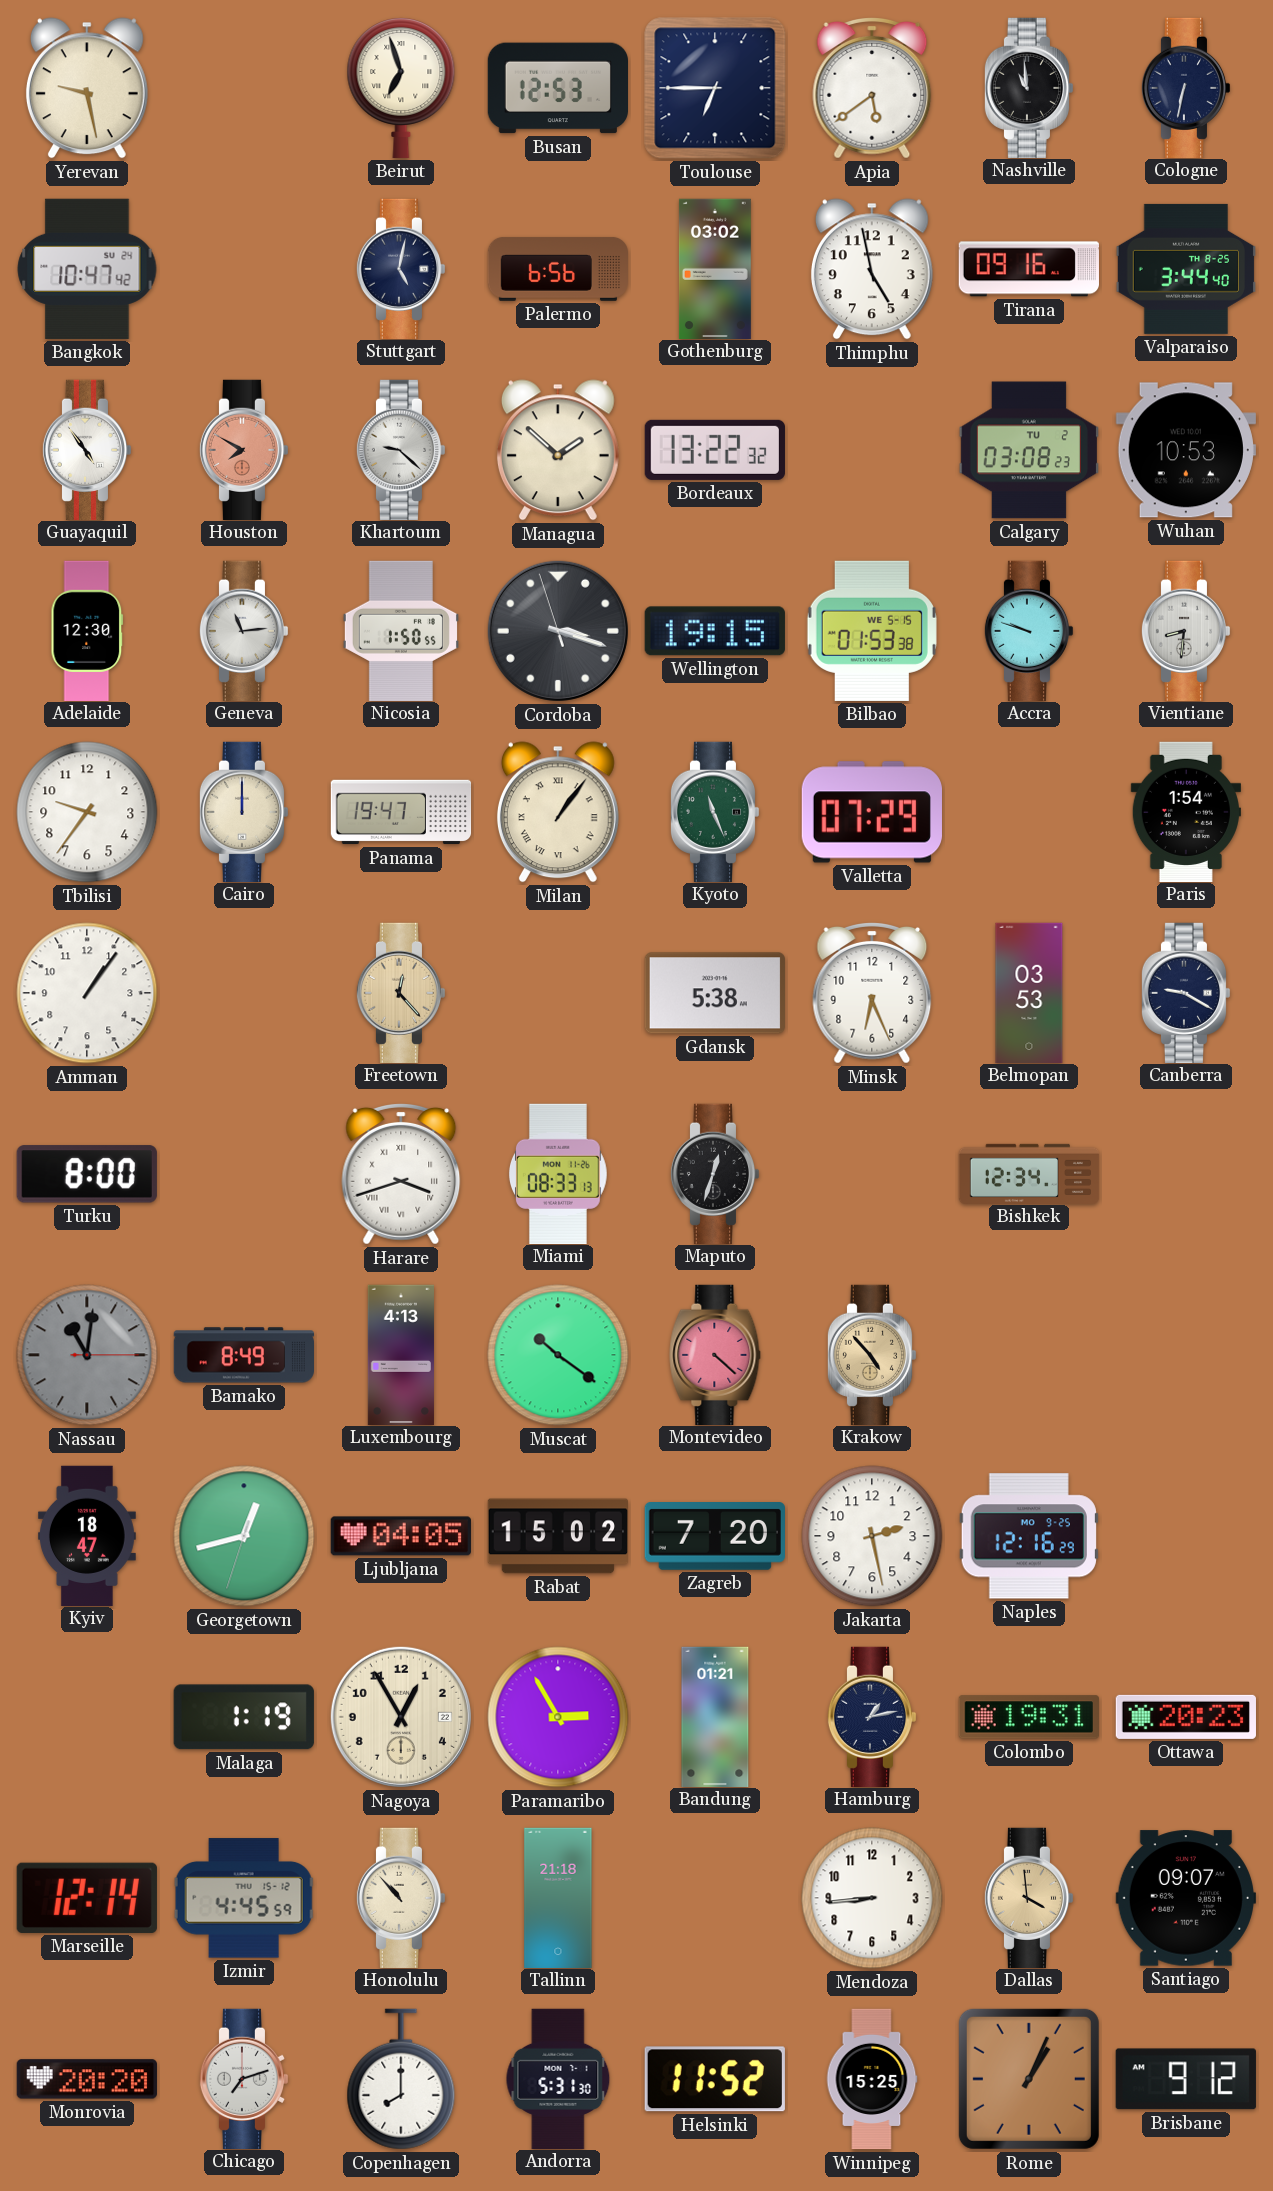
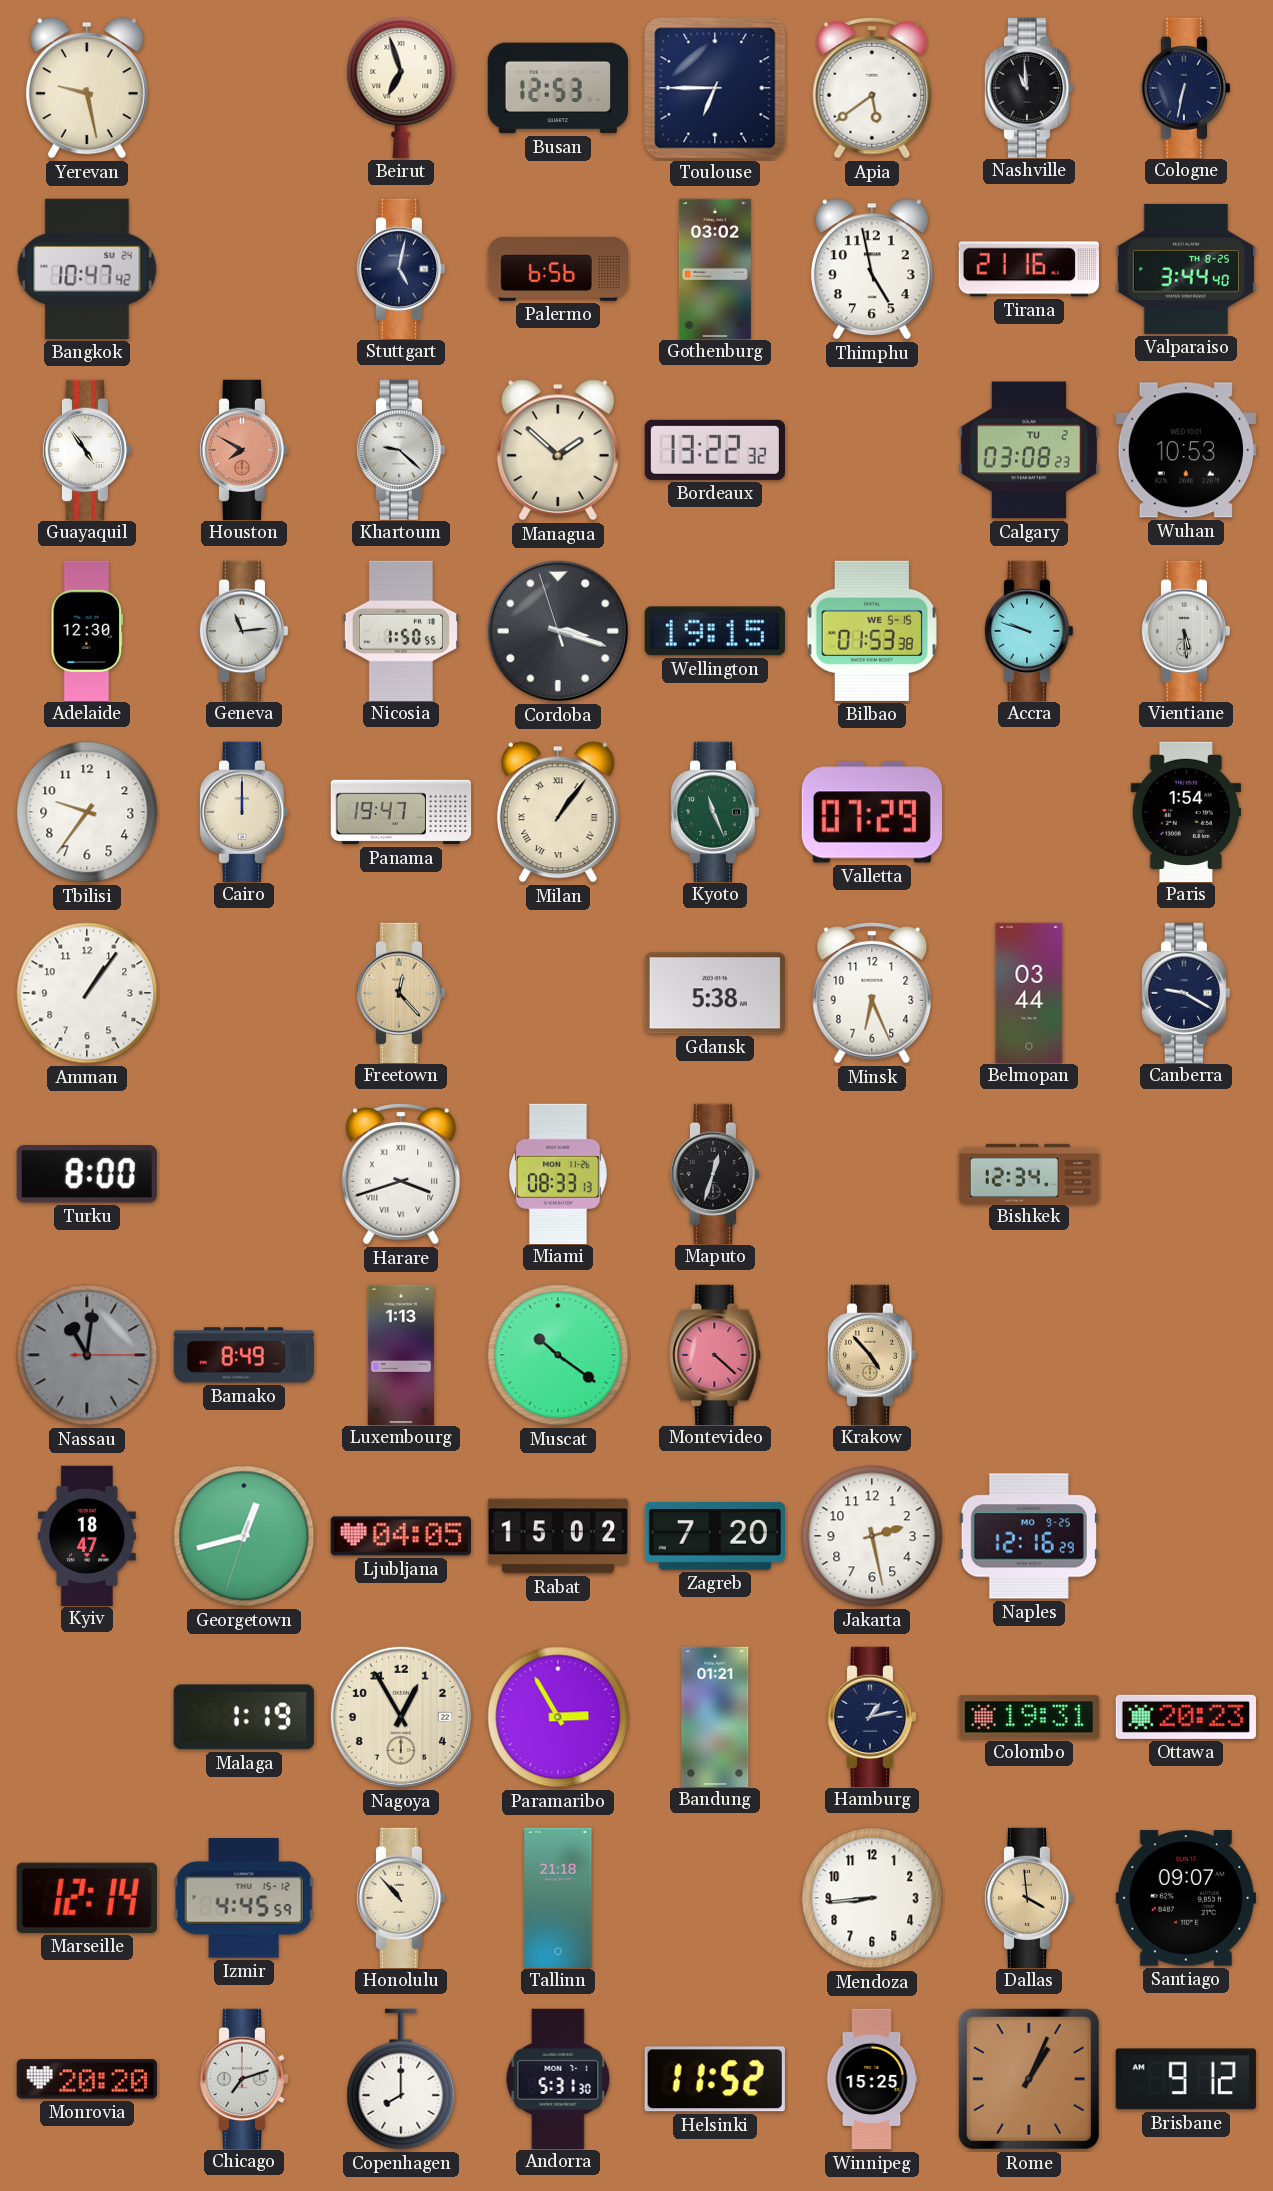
Tirana: 09:16 -> 21:16 (1029, 269)
Vientiane: 8:31 -> 5:29 (1186, 630)
Belmopan: 03:53 -> 03:44 (1029, 992)
Luxembourg: 4:13 -> 1:13 (401, 1354)
